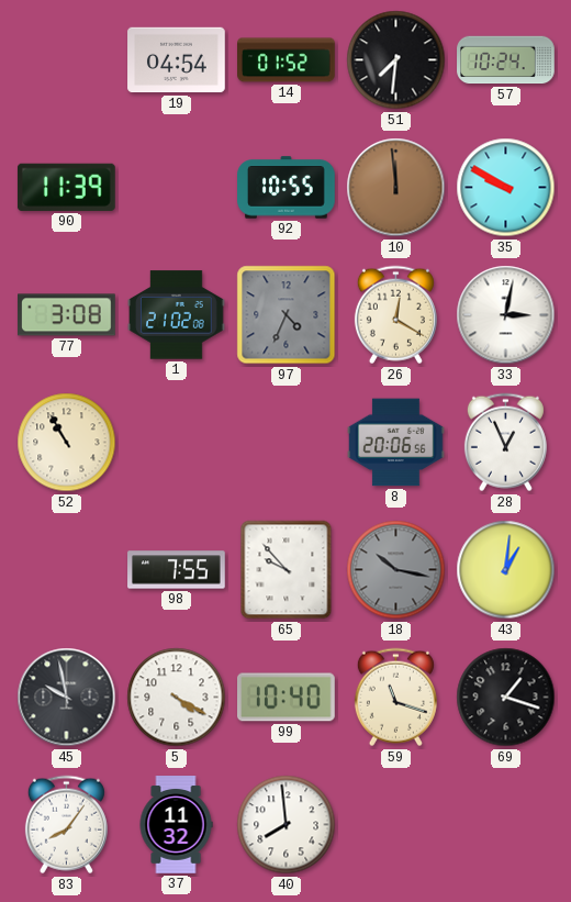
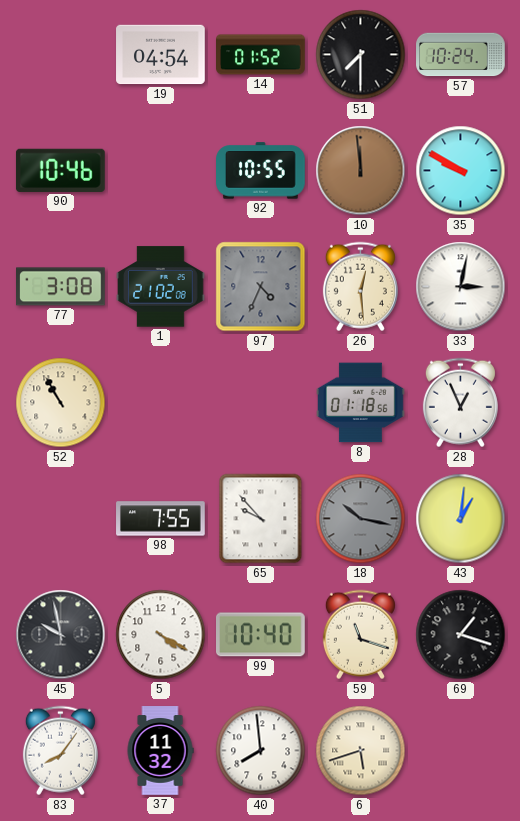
51: 7:31 -> 7:30 (361, 55)
90: 11:39 -> 10:46 (60, 170)
26: 12:20 -> 12:29 (360, 287)
8: 20:06 -> 01:18 (361, 403)
6: none -> 5:42 (361, 751)
